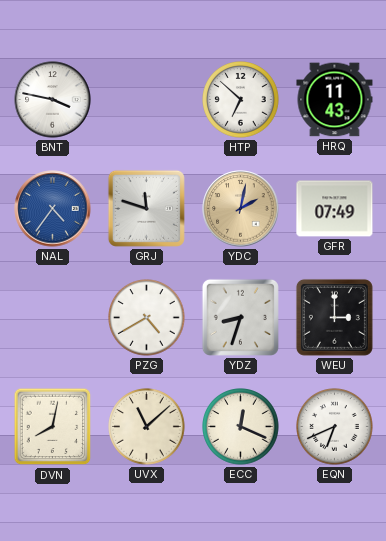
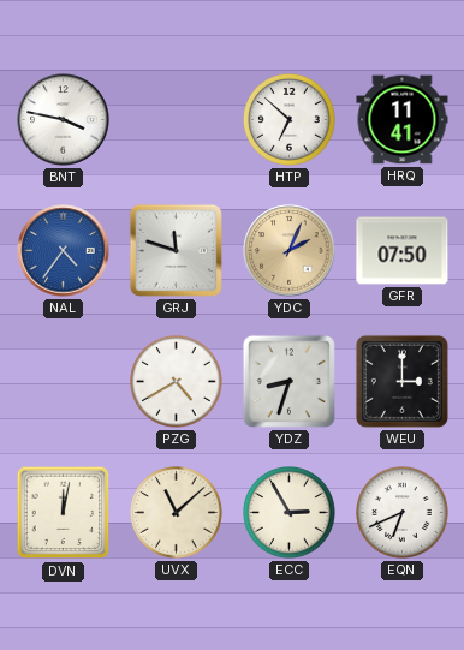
HRQ: 11:43 -> 11:41 (403, 120)
YDC: 2:02 -> 2:04 (290, 251)
GFR: 07:49 -> 07:50 (403, 251)
DVN: 8:02 -> 12:02 (64, 513)
ECC: 12:19 -> 2:55 (290, 513)
